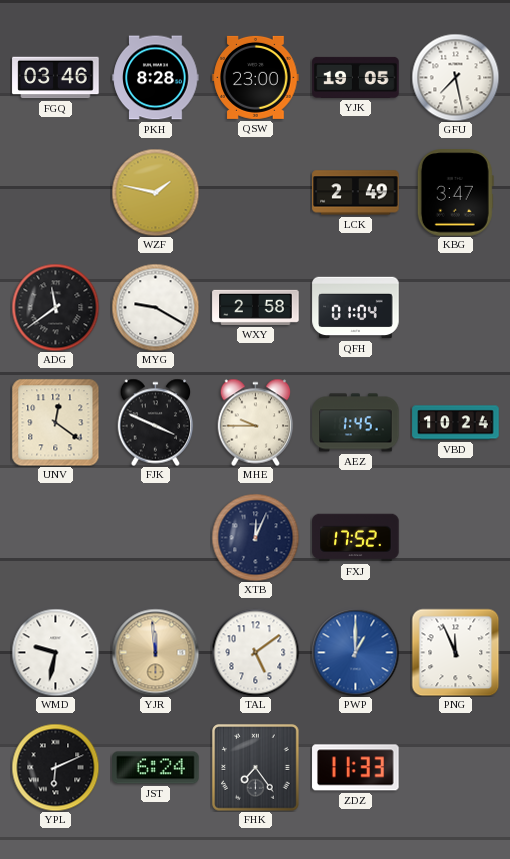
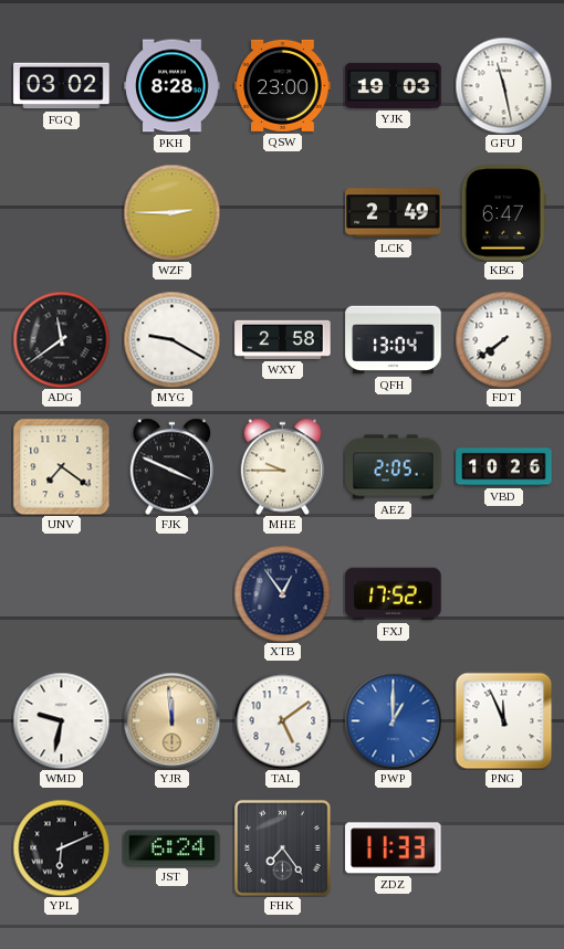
FGQ: 03:46 -> 03:02 (62, 86)
YJK: 19:05 -> 19:03 (394, 85)
GFU: 7:28 -> 11:28 (503, 85)
WZF: 1:47 -> 2:45 (171, 212)
KBG: 3:47 -> 6:47 (503, 213)
QFH: 01:04 -> 13:04 (394, 340)
FDT: none -> 7:39 (503, 339)
UNV: 12:21 -> 7:21 (61, 466)
AEZ: 1:45 -> 2:05 (394, 467)
VBD: 10:24 -> 10:26 (504, 467)
XTB: 12:04 -> 12:54 (282, 593)
